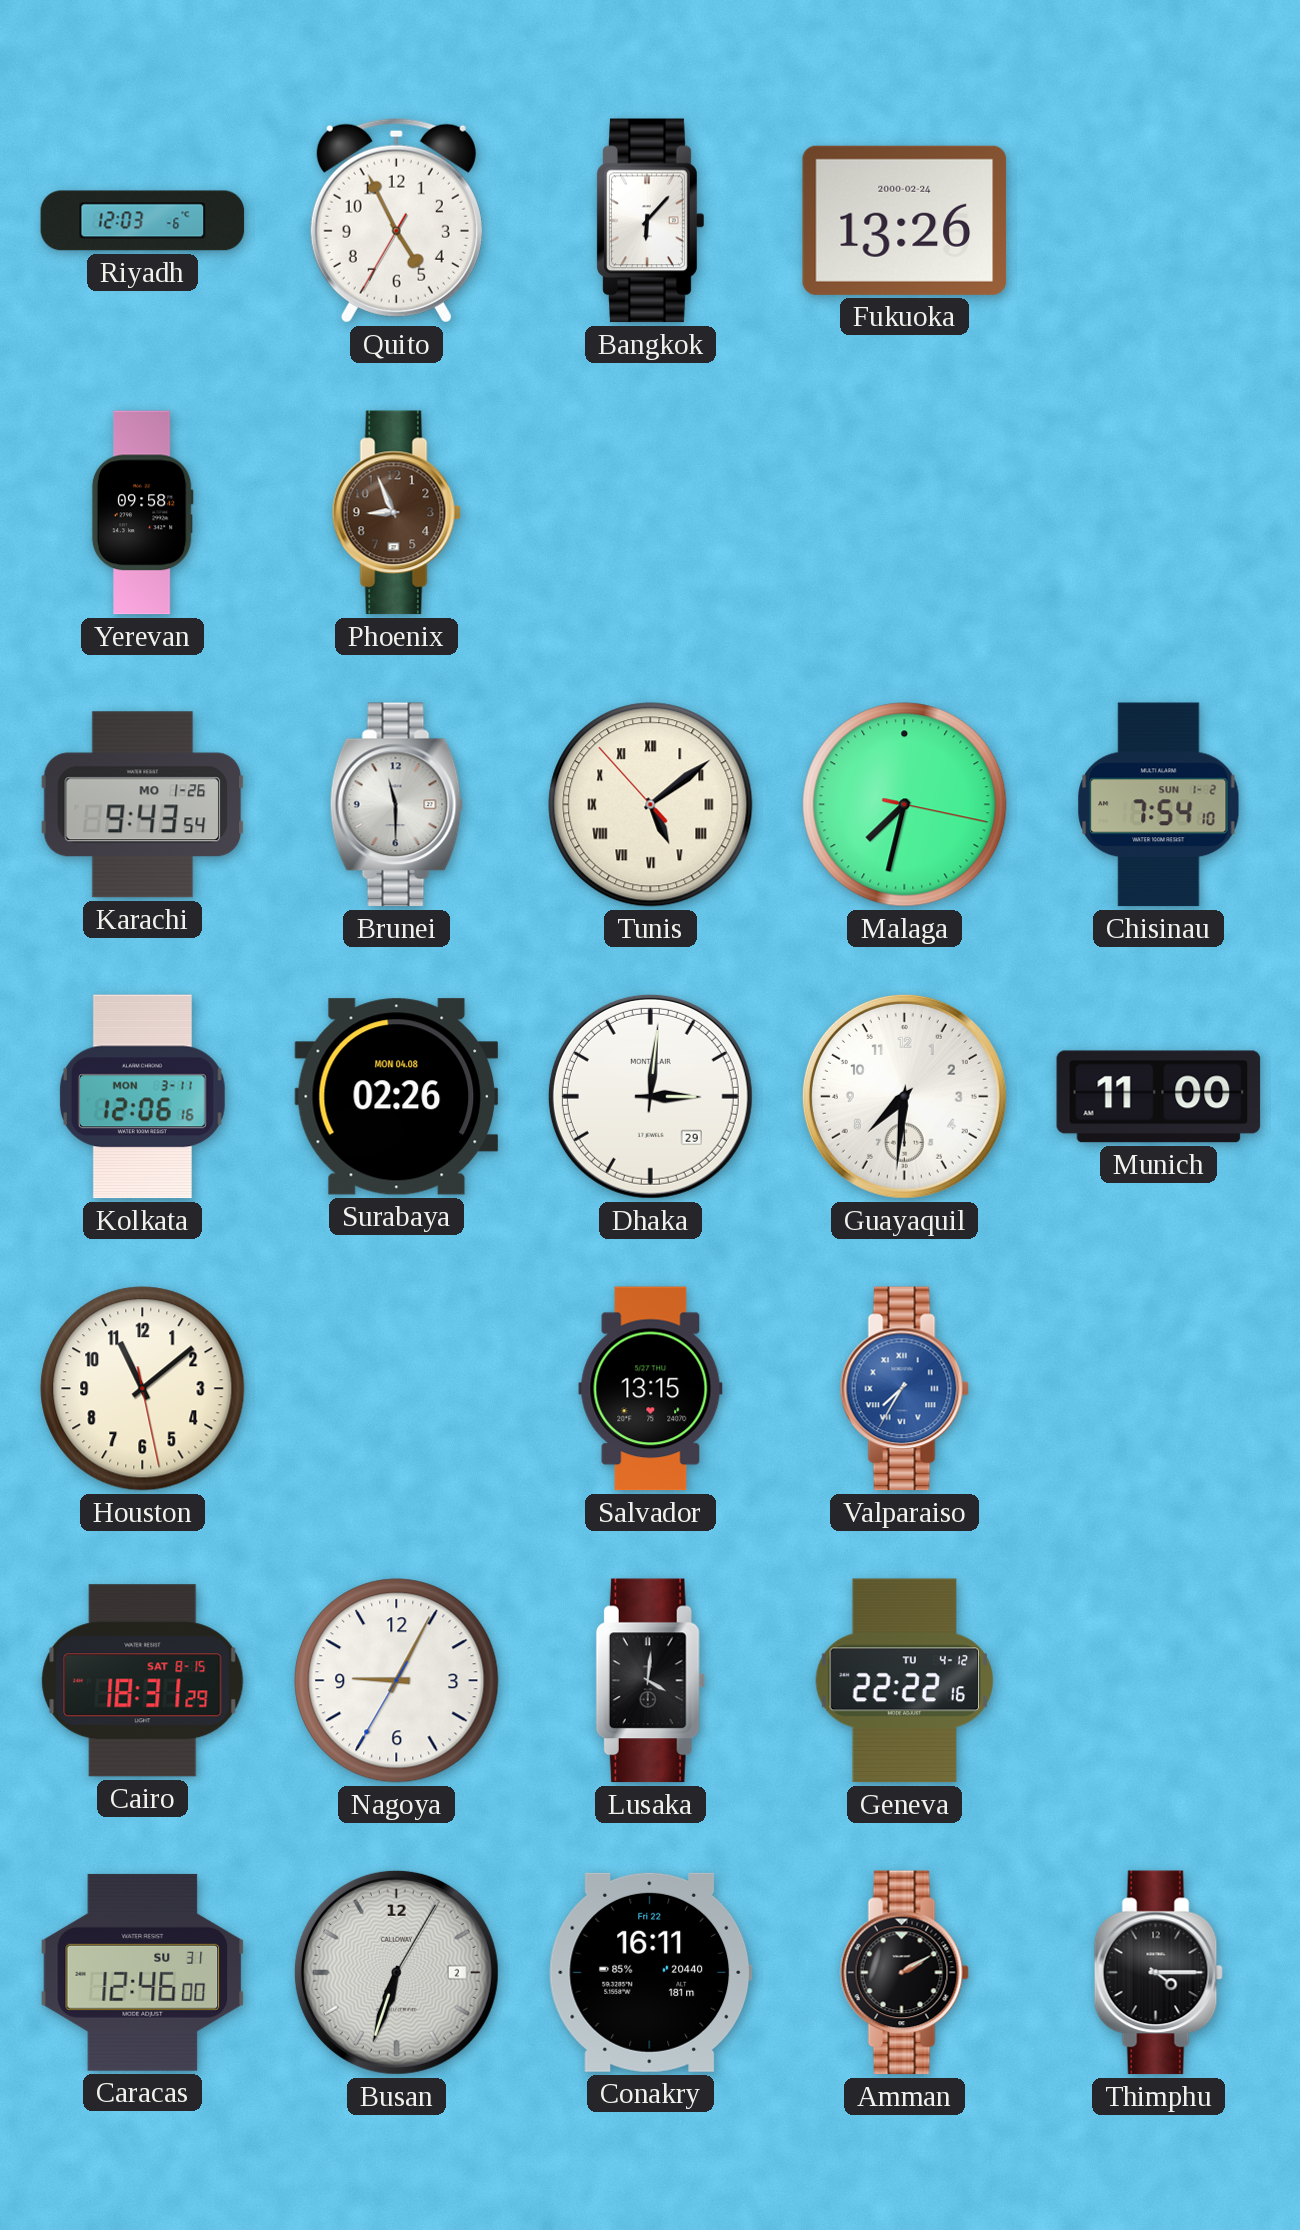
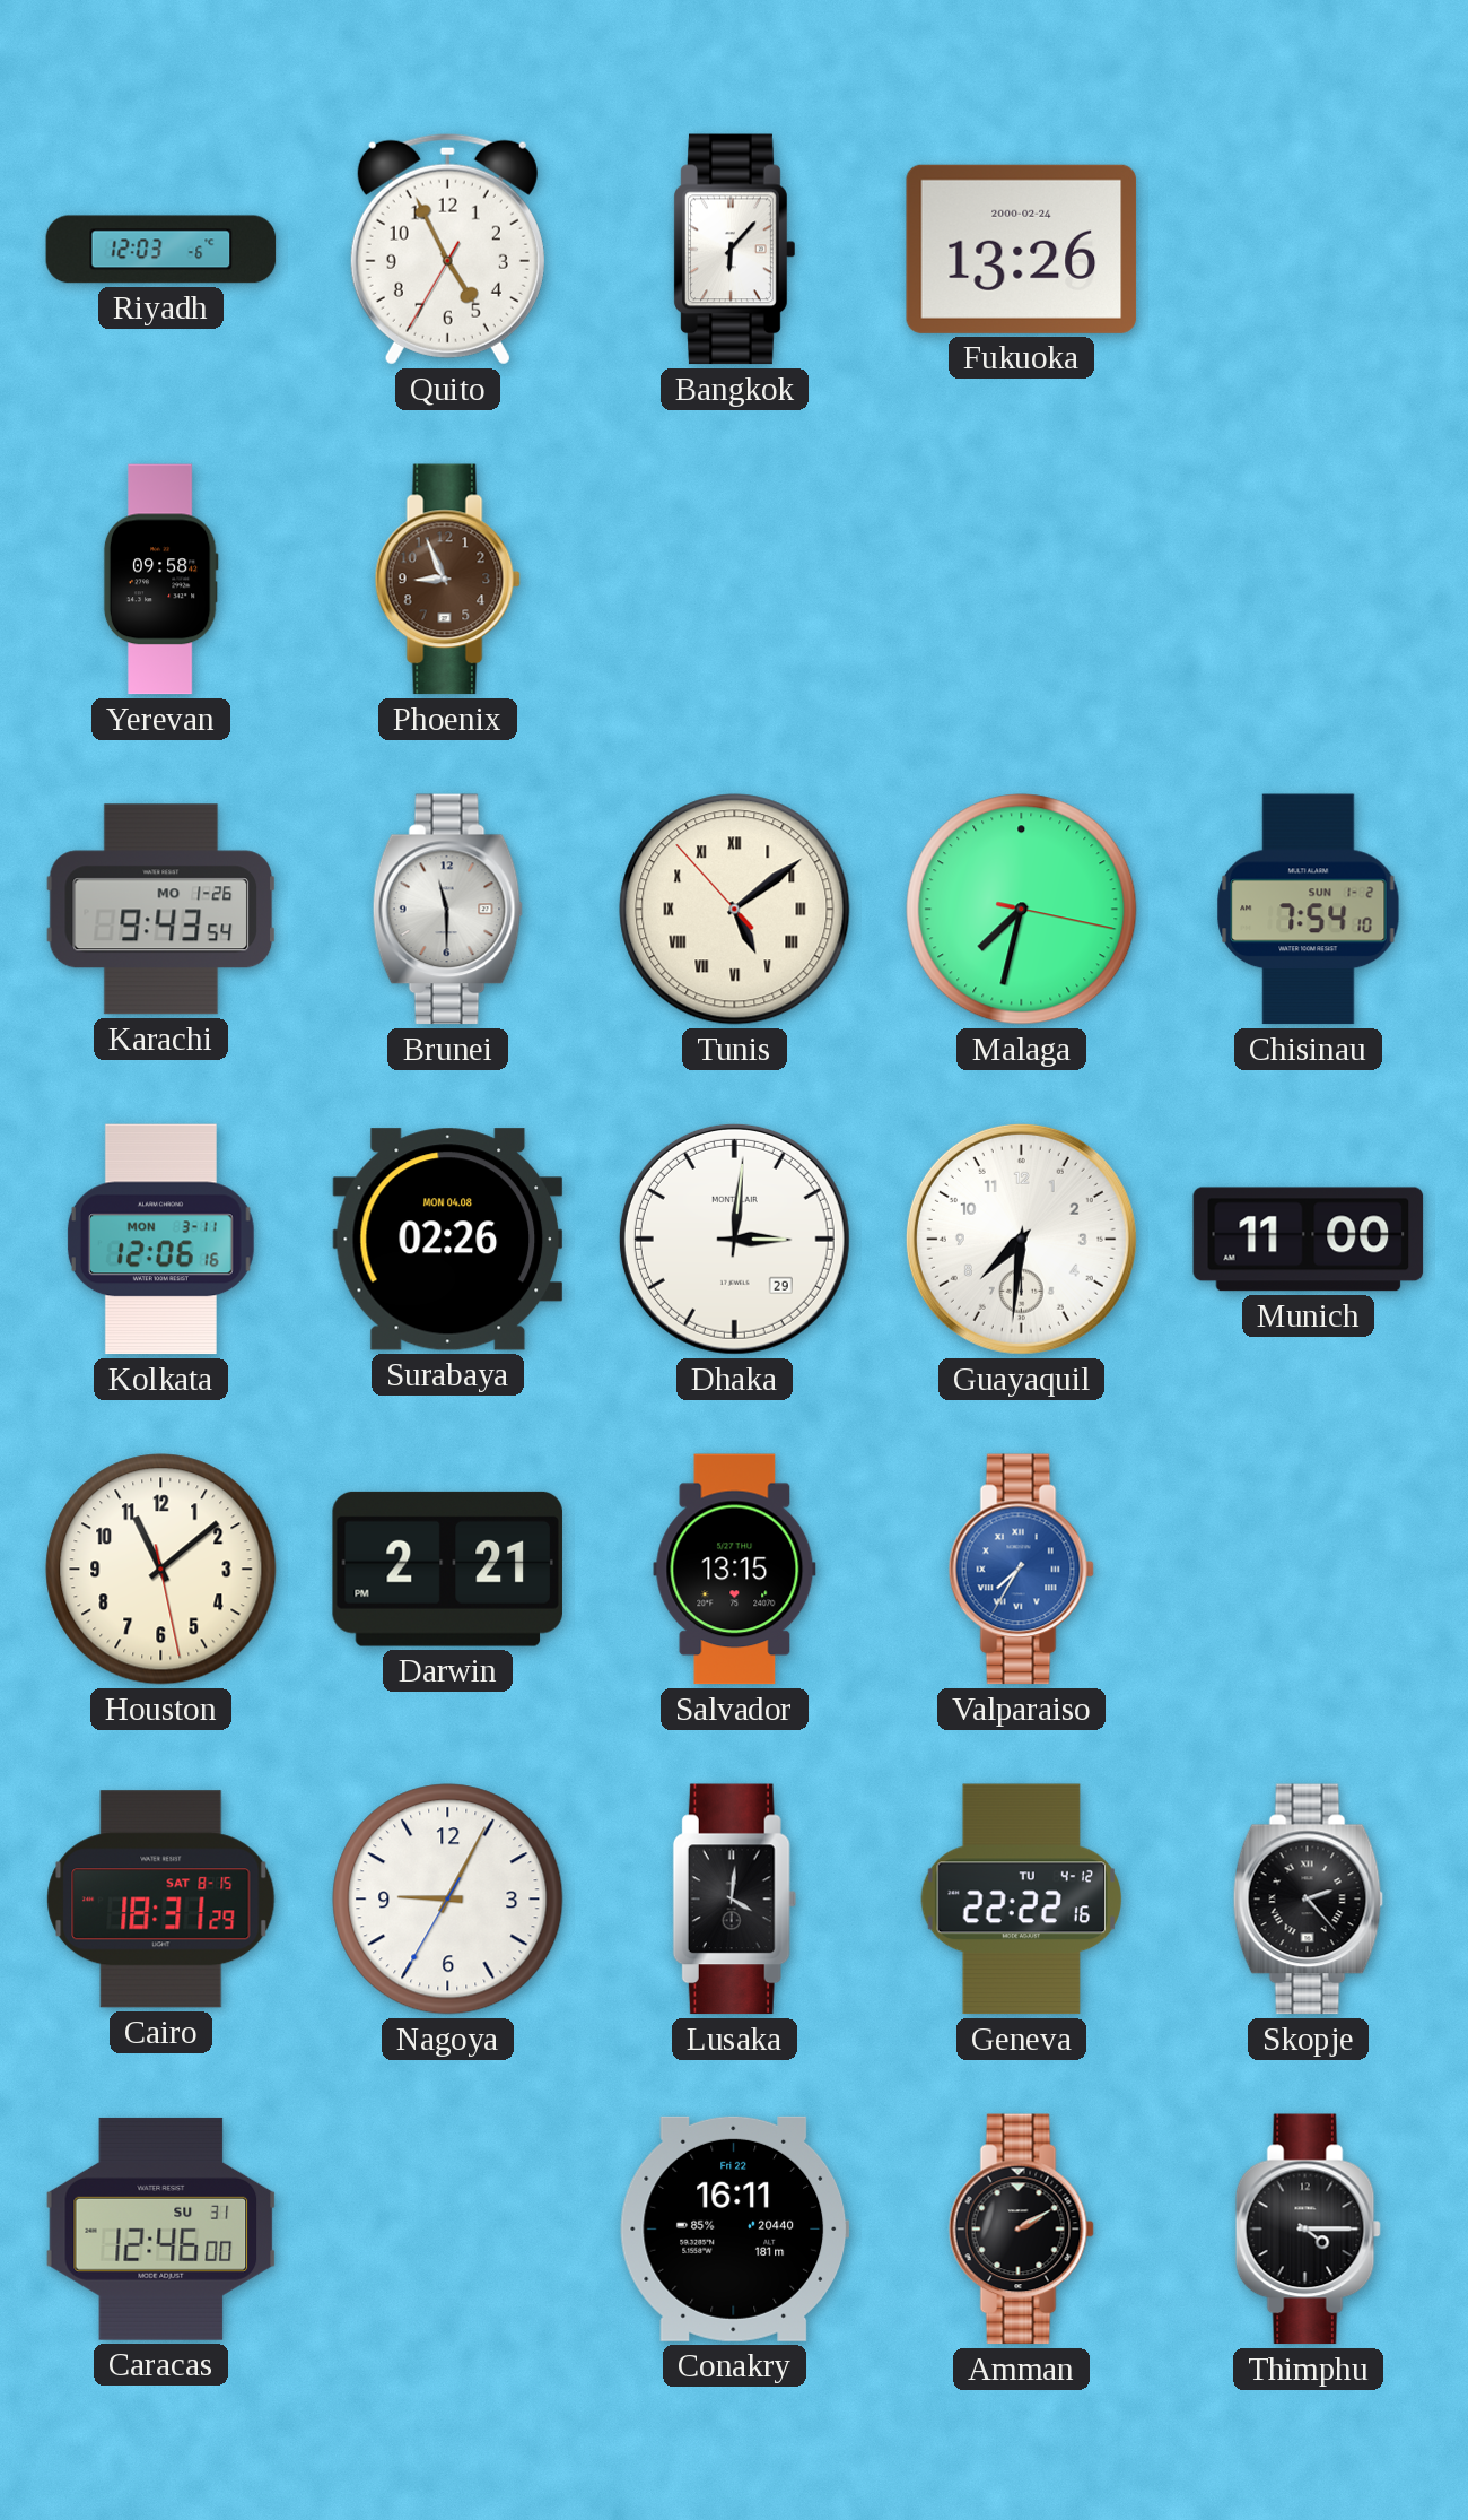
Darwin: none -> 2:21 (447, 1569)
Skopje: none -> 2:23 (1308, 1900)
Busan: 6:33 -> none (396, 1972)
